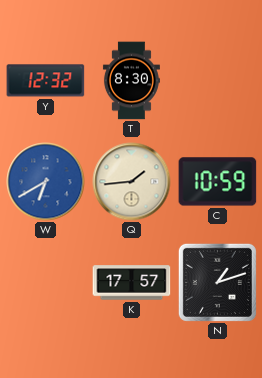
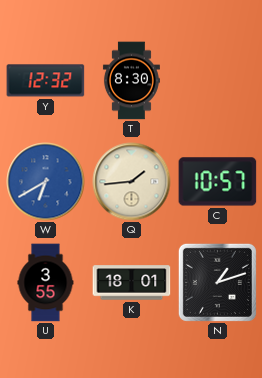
C: 10:59 -> 10:57 (218, 182)
U: none -> 3:55 (46, 283)
K: 17:57 -> 18:01 (132, 283)
